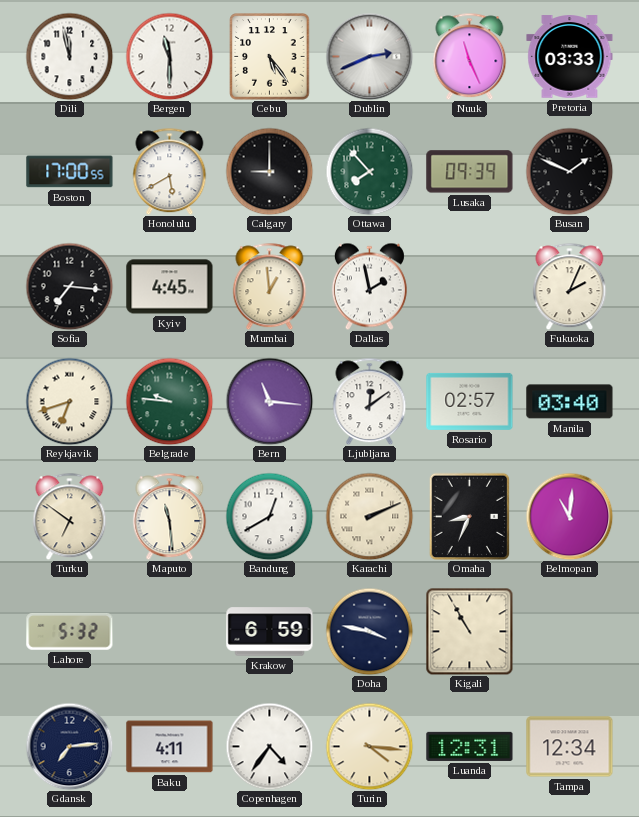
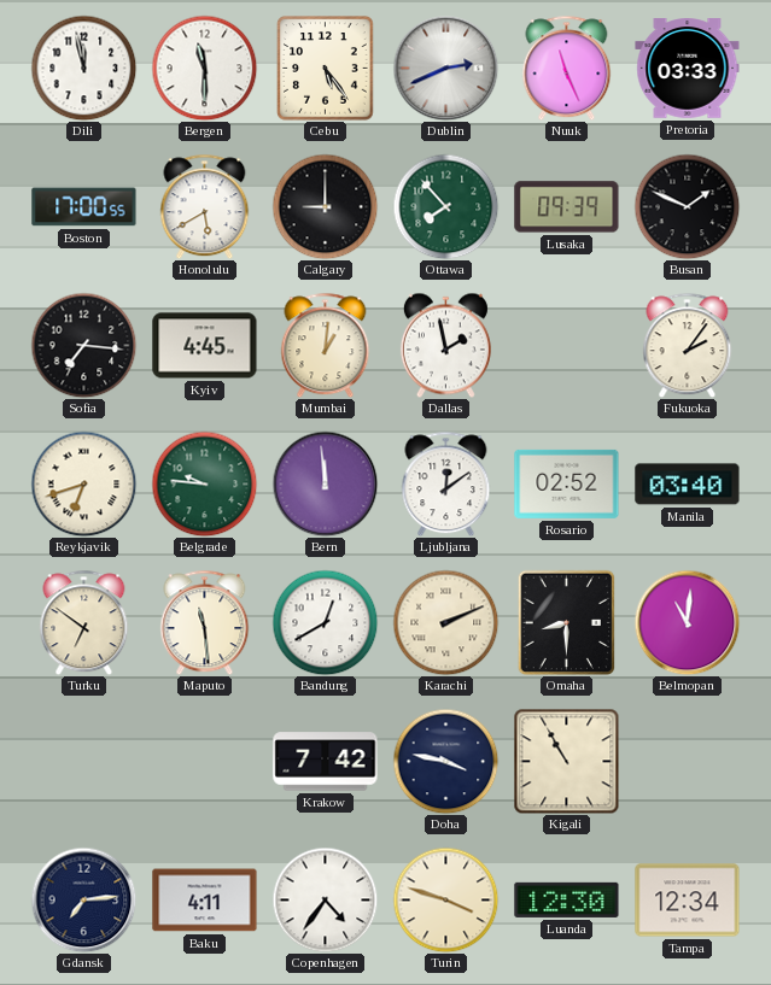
Mumbai: 12:59 -> 1:01 (326, 345)
Fukuoka: 2:04 -> 2:06 (688, 345)
Bern: 11:16 -> 11:59 (325, 483)
Rosario: 02:57 -> 02:52 (567, 483)
Omaha: 8:34 -> 8:30 (566, 622)
Lahore: 5:32 -> none (70, 632)
Krakow: 6:59 -> 7:42 (326, 762)
Turin: 4:16 -> 3:48 (445, 899)
Luanda: 12:31 -> 12:30 (567, 899)
